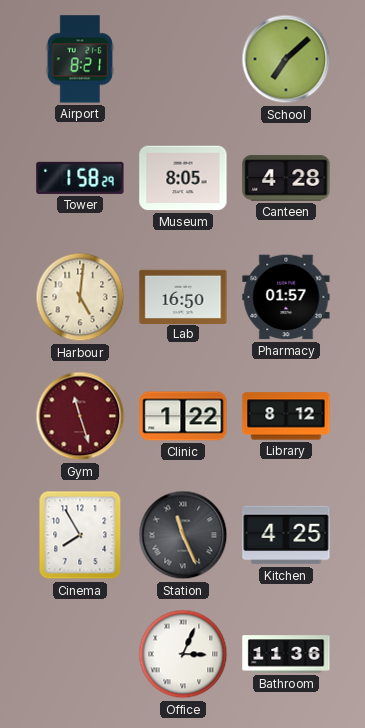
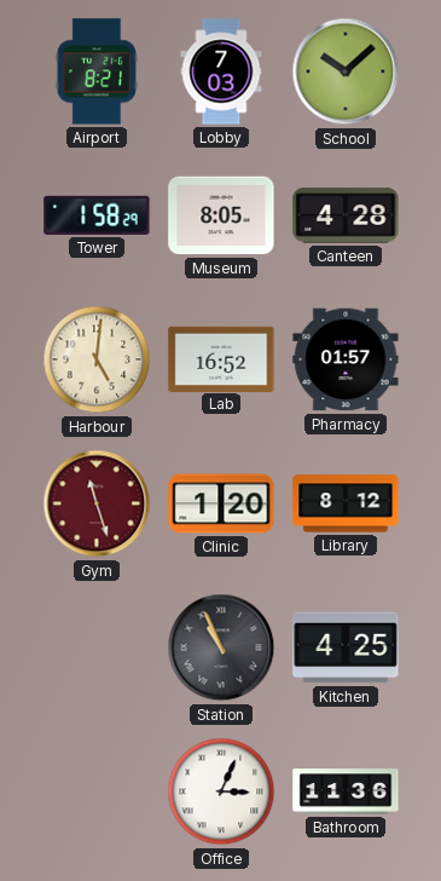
Lobby: none -> 7:03 (221, 71)
School: 7:08 -> 10:08 (346, 71)
Lab: 16:50 -> 16:52 (221, 358)
Clinic: 1:22 -> 1:20 (221, 503)
Cinema: 7:55 -> none (80, 535)
Station: 11:26 -> 10:56 (221, 647)
